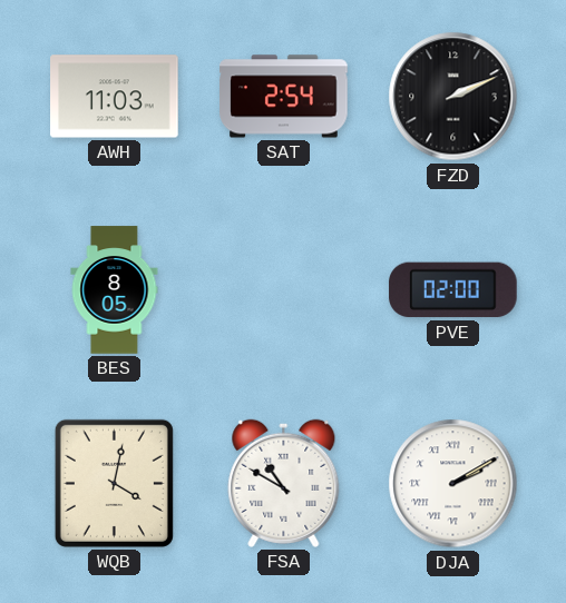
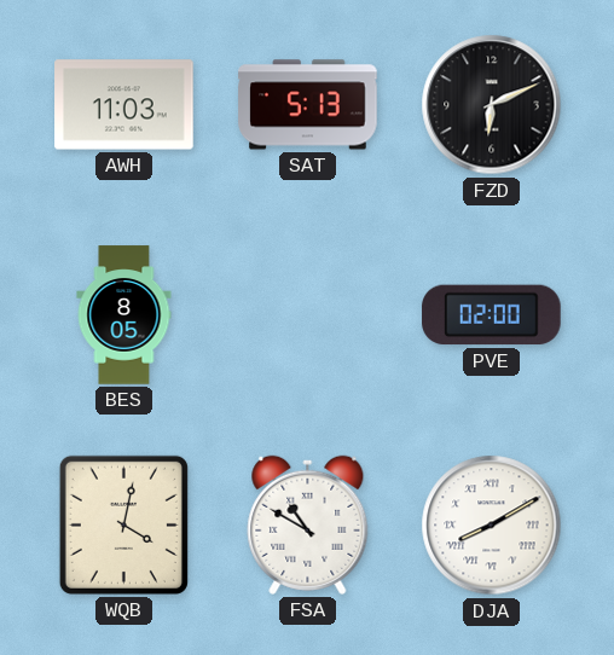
SAT: 2:54 -> 5:13 (308, 105)
FZD: 2:11 -> 6:11 (492, 105)
DJA: 2:10 -> 8:10 (492, 526)
